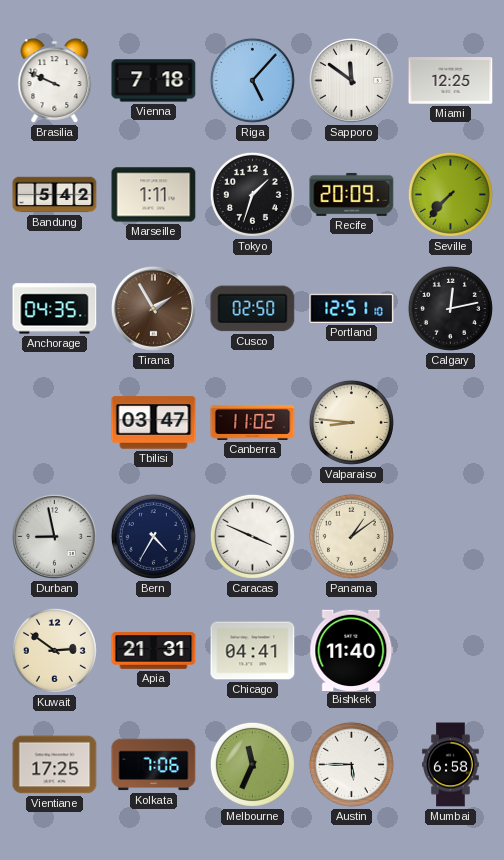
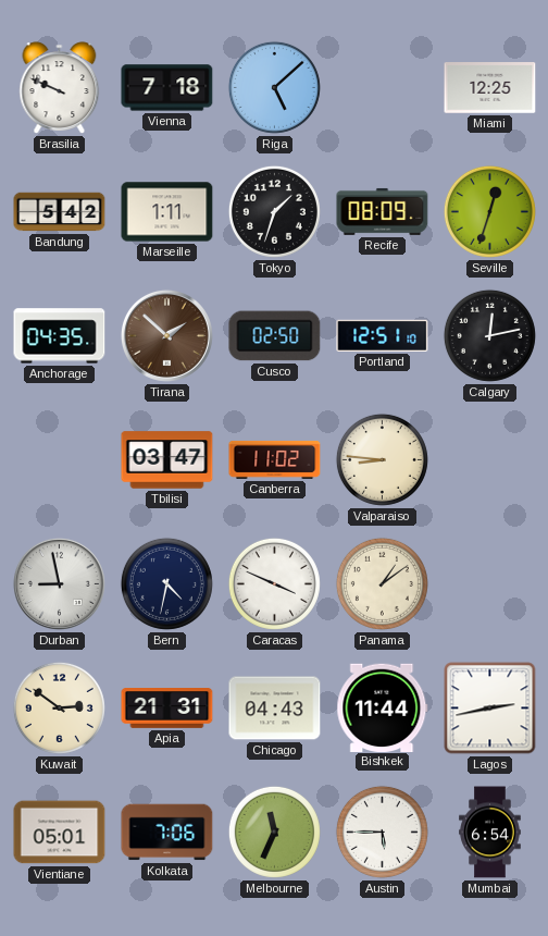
Riga: 5:07 -> 5:08 (274, 87)
Sapporo: 11:51 -> none (351, 80)
Recife: 20:09 -> 08:09 (383, 211)
Seville: 7:37 -> 12:33 (489, 211)
Tirana: 1:55 -> 1:52 (166, 335)
Bern: 4:35 -> 4:32 (166, 583)
Chicago: 04:41 -> 04:43 (275, 709)
Bishkek: 11:40 -> 11:44 (383, 707)
Lagos: none -> 2:43 (490, 709)
Vientiane: 17:25 -> 05:01 (60, 833)
Mumbai: 6:58 -> 6:54 (490, 833)
